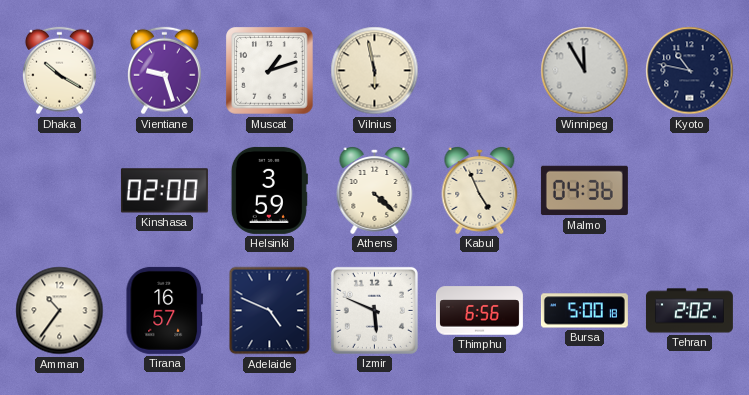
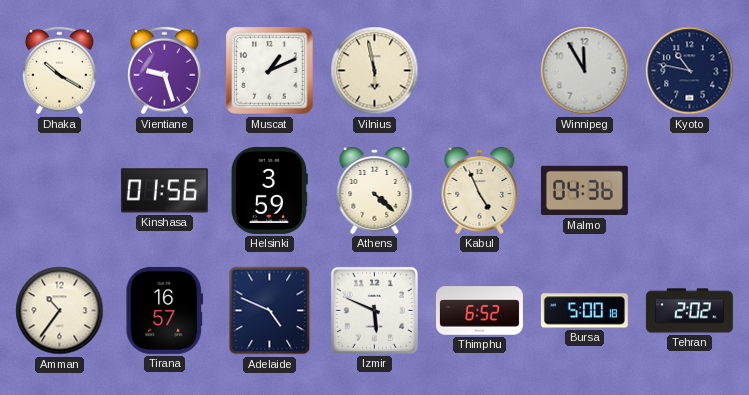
Muscat: 1:12 -> 1:11 (270, 71)
Kinshasa: 02:00 -> 01:56 (164, 191)
Thimphu: 6:56 -> 6:52 (479, 311)
